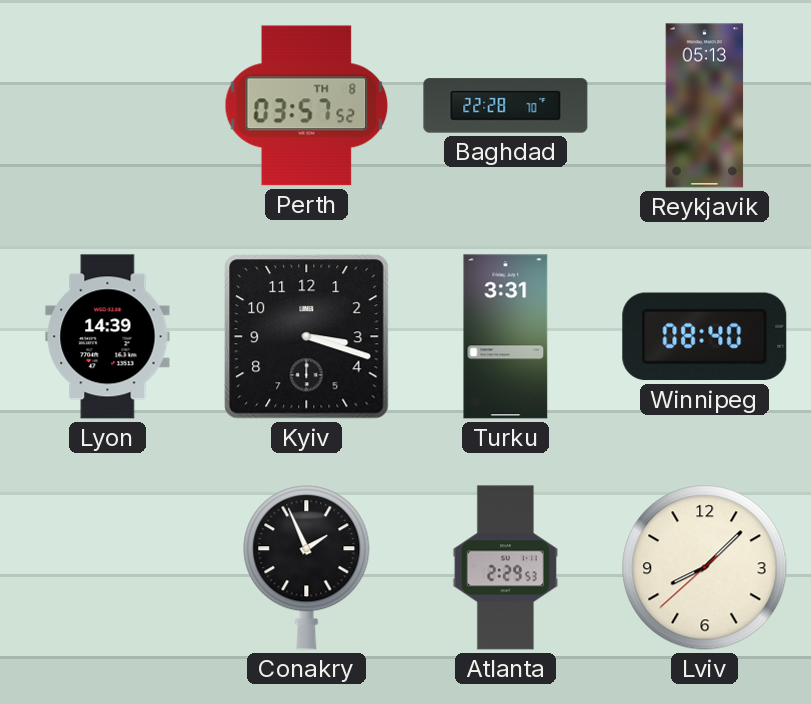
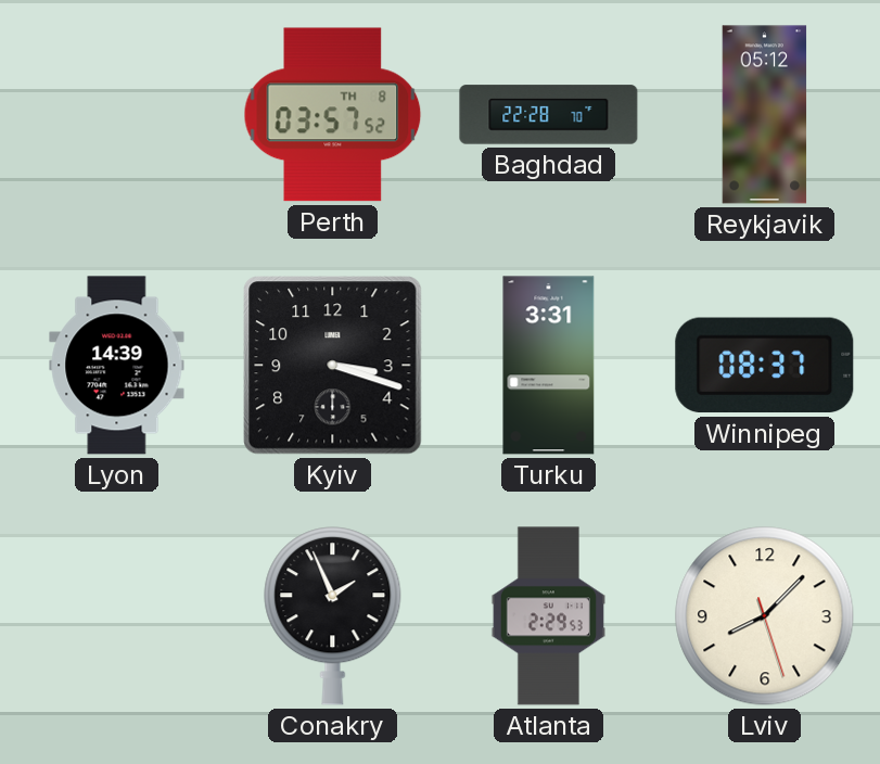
Reykjavik: 05:13 -> 05:12 (765, 115)
Winnipeg: 08:40 -> 08:37 (765, 366)
Lviv: 8:07:38 -> 8:07:27 (765, 616)
